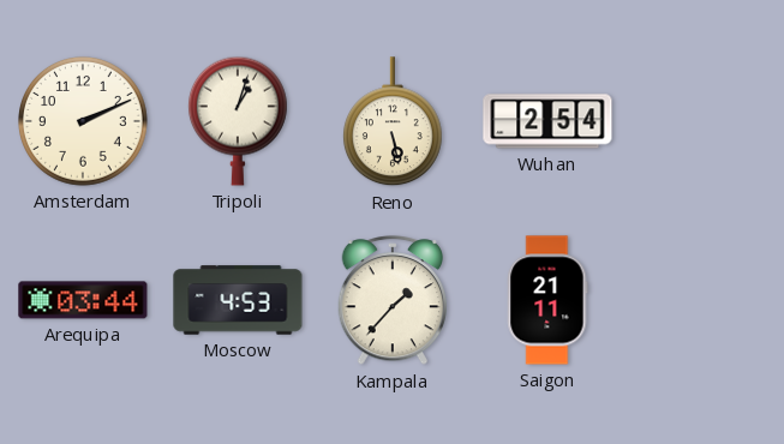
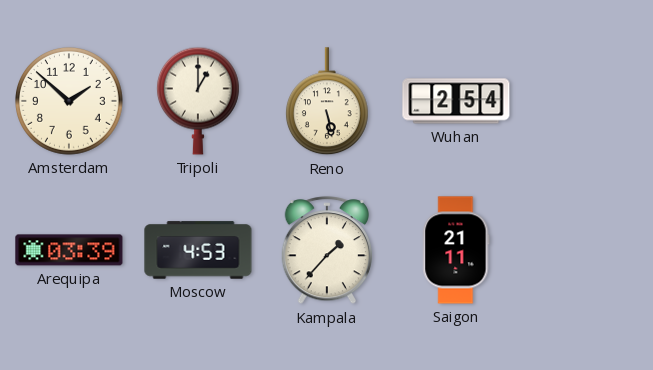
Amsterdam: 2:11 -> 1:52 (70, 102)
Tripoli: 1:03 -> 1:00 (198, 101)
Arequipa: 03:44 -> 03:39 (69, 250)
